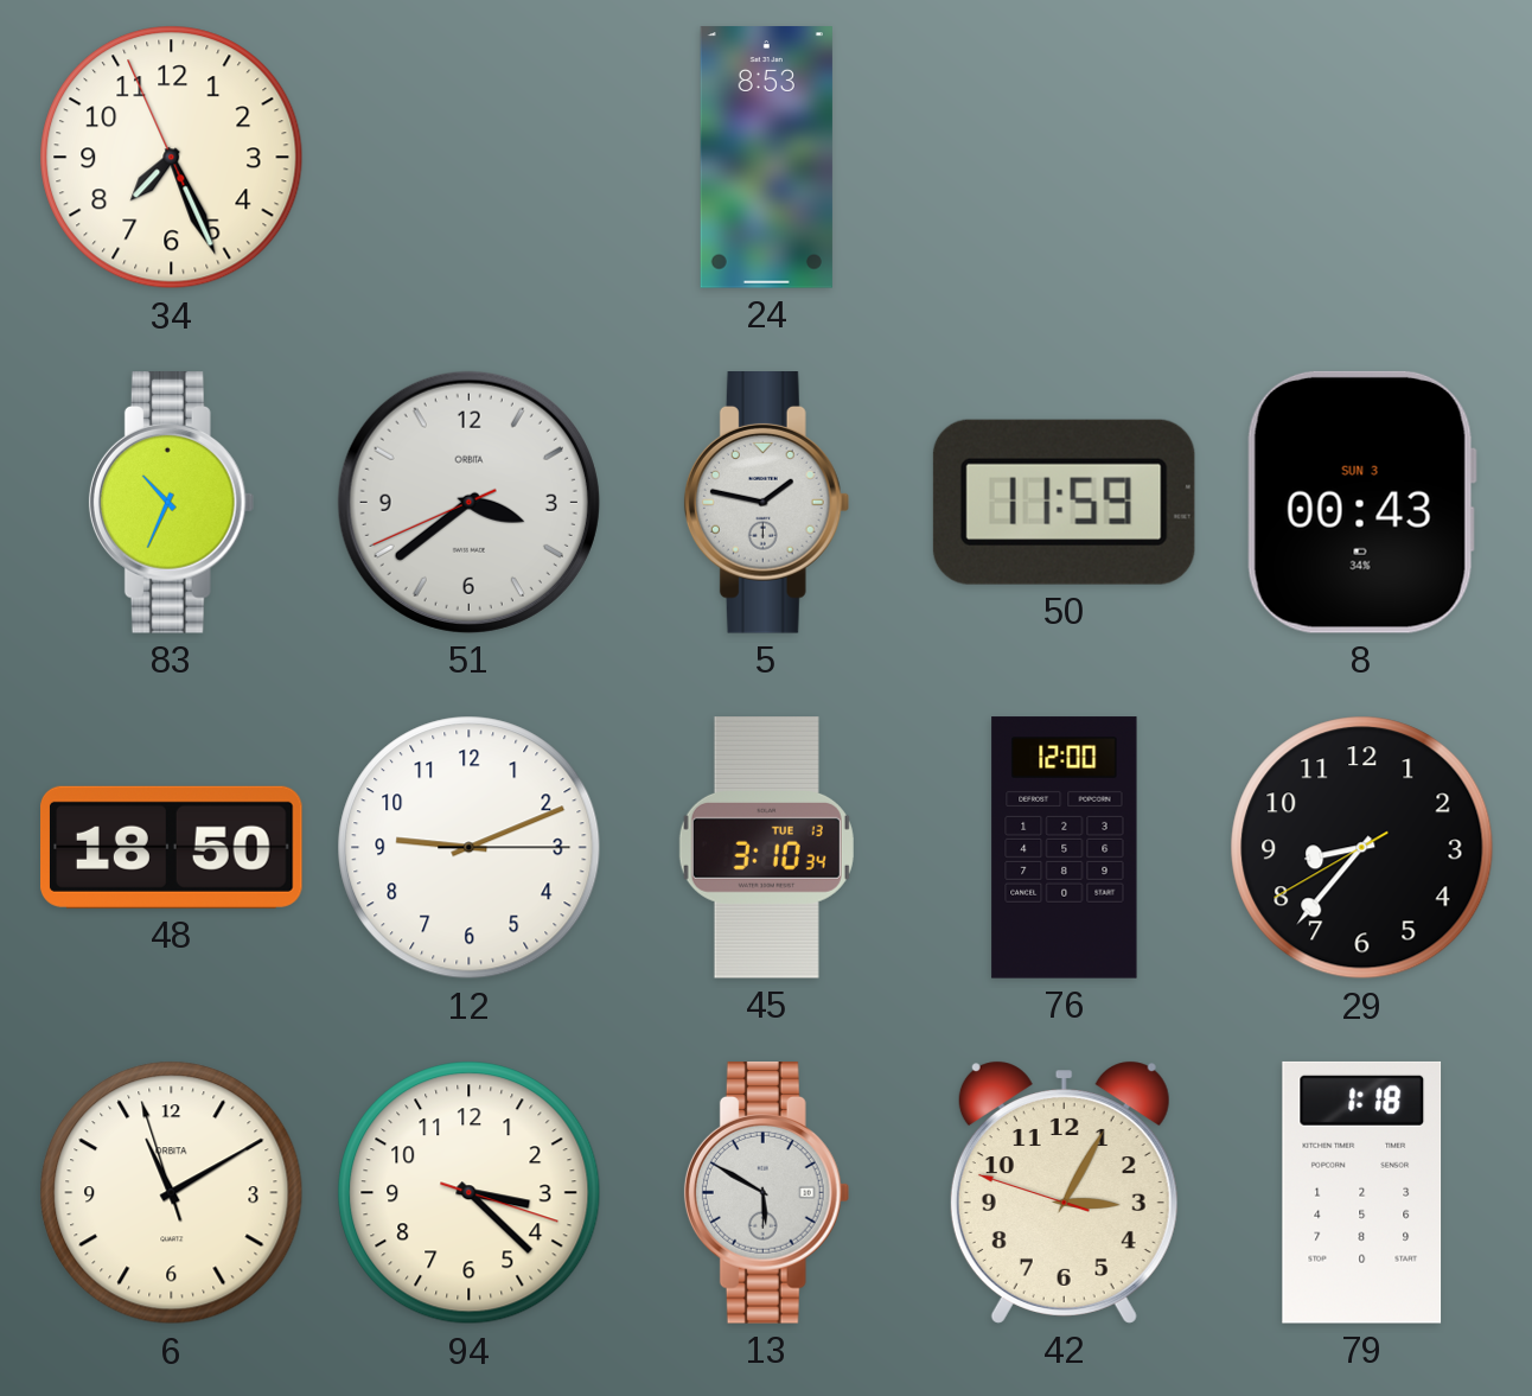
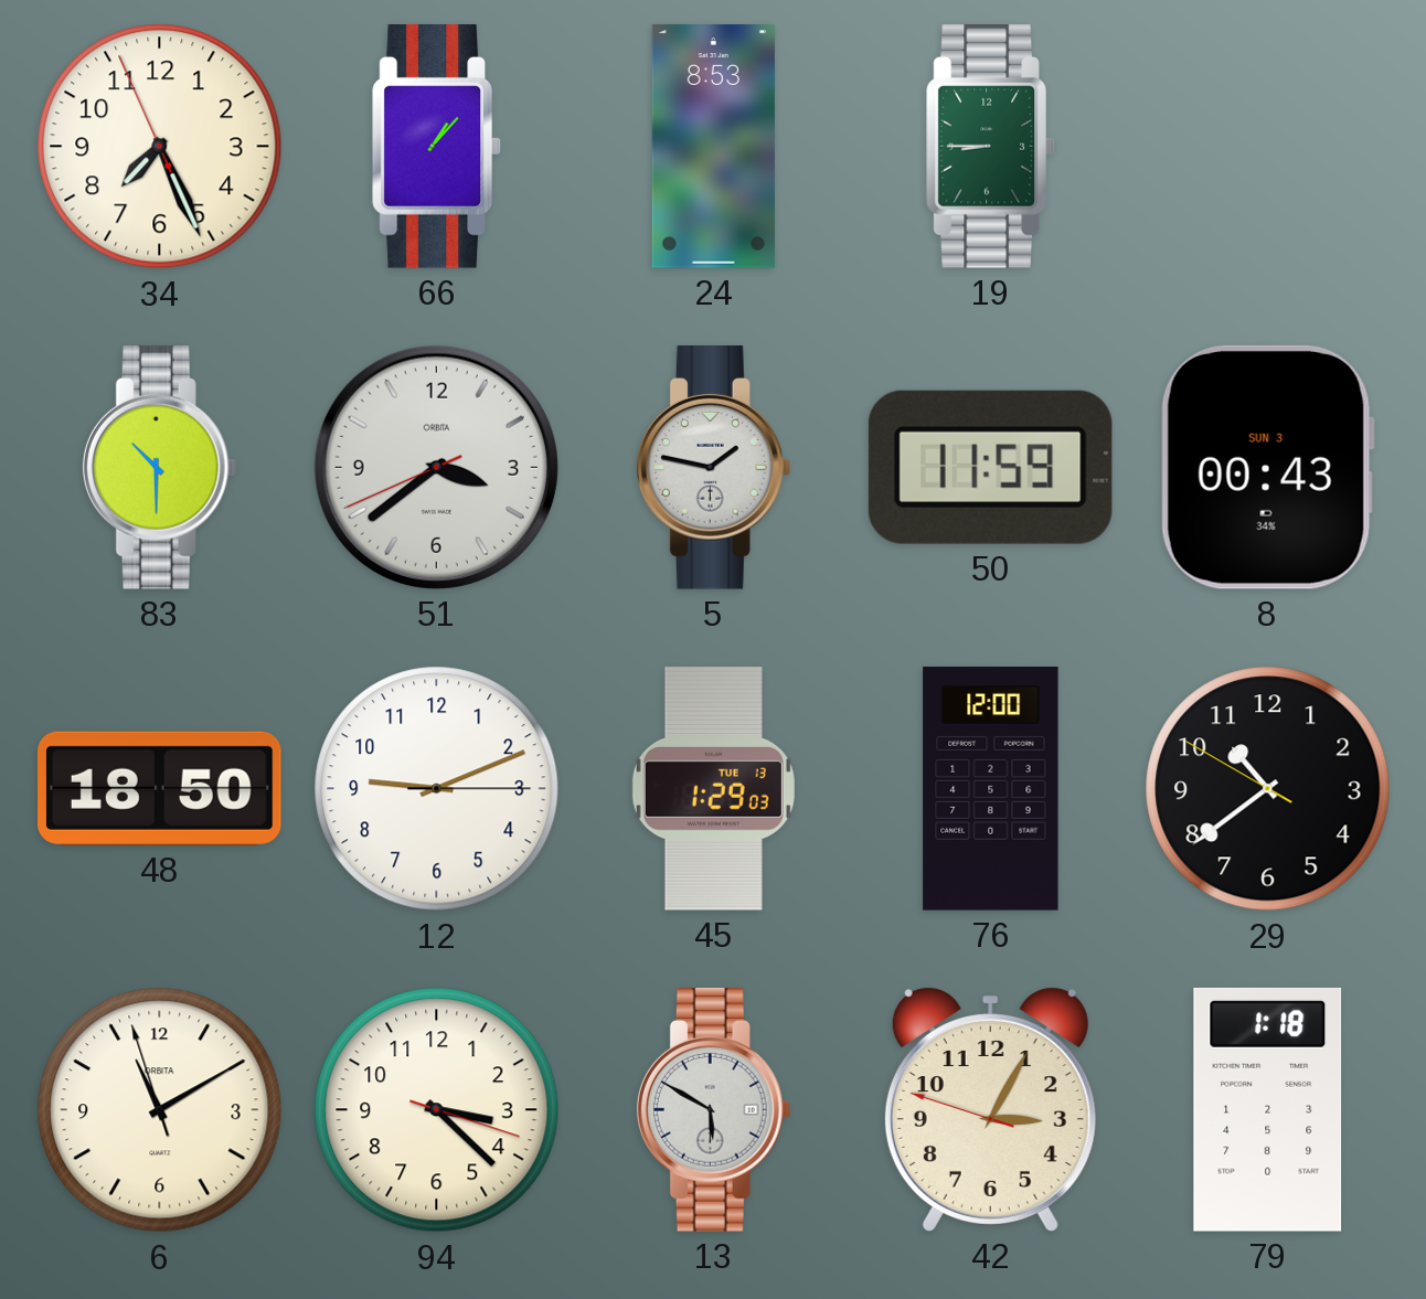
66: none -> 1:07 (436, 147)
19: none -> 8:45 (990, 147)
83: 10:34 -> 10:30 (160, 468)
45: 3:10 -> 1:29 (713, 789)
29: 8:36 -> 10:38 (1268, 789)
